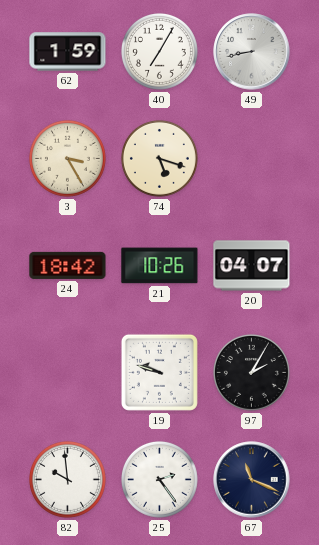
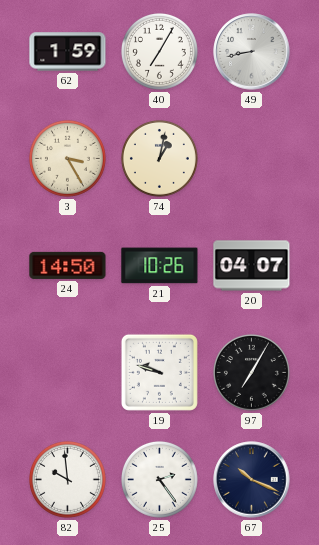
74: 5:18 -> 1:02 (159, 158)
24: 18:42 -> 14:50 (68, 265)
97: 2:05 -> 7:05 (251, 372)
67: 11:19 -> 10:19 (252, 480)
